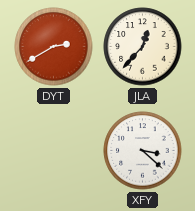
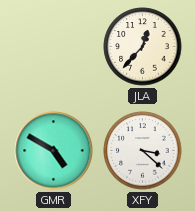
DYT: 2:40 -> none (54, 47)
GMR: none -> 4:50 (54, 151)
